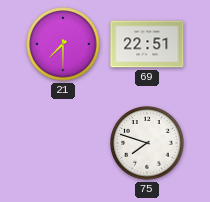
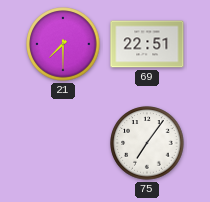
75: 7:48 -> 7:06 (147, 143)
